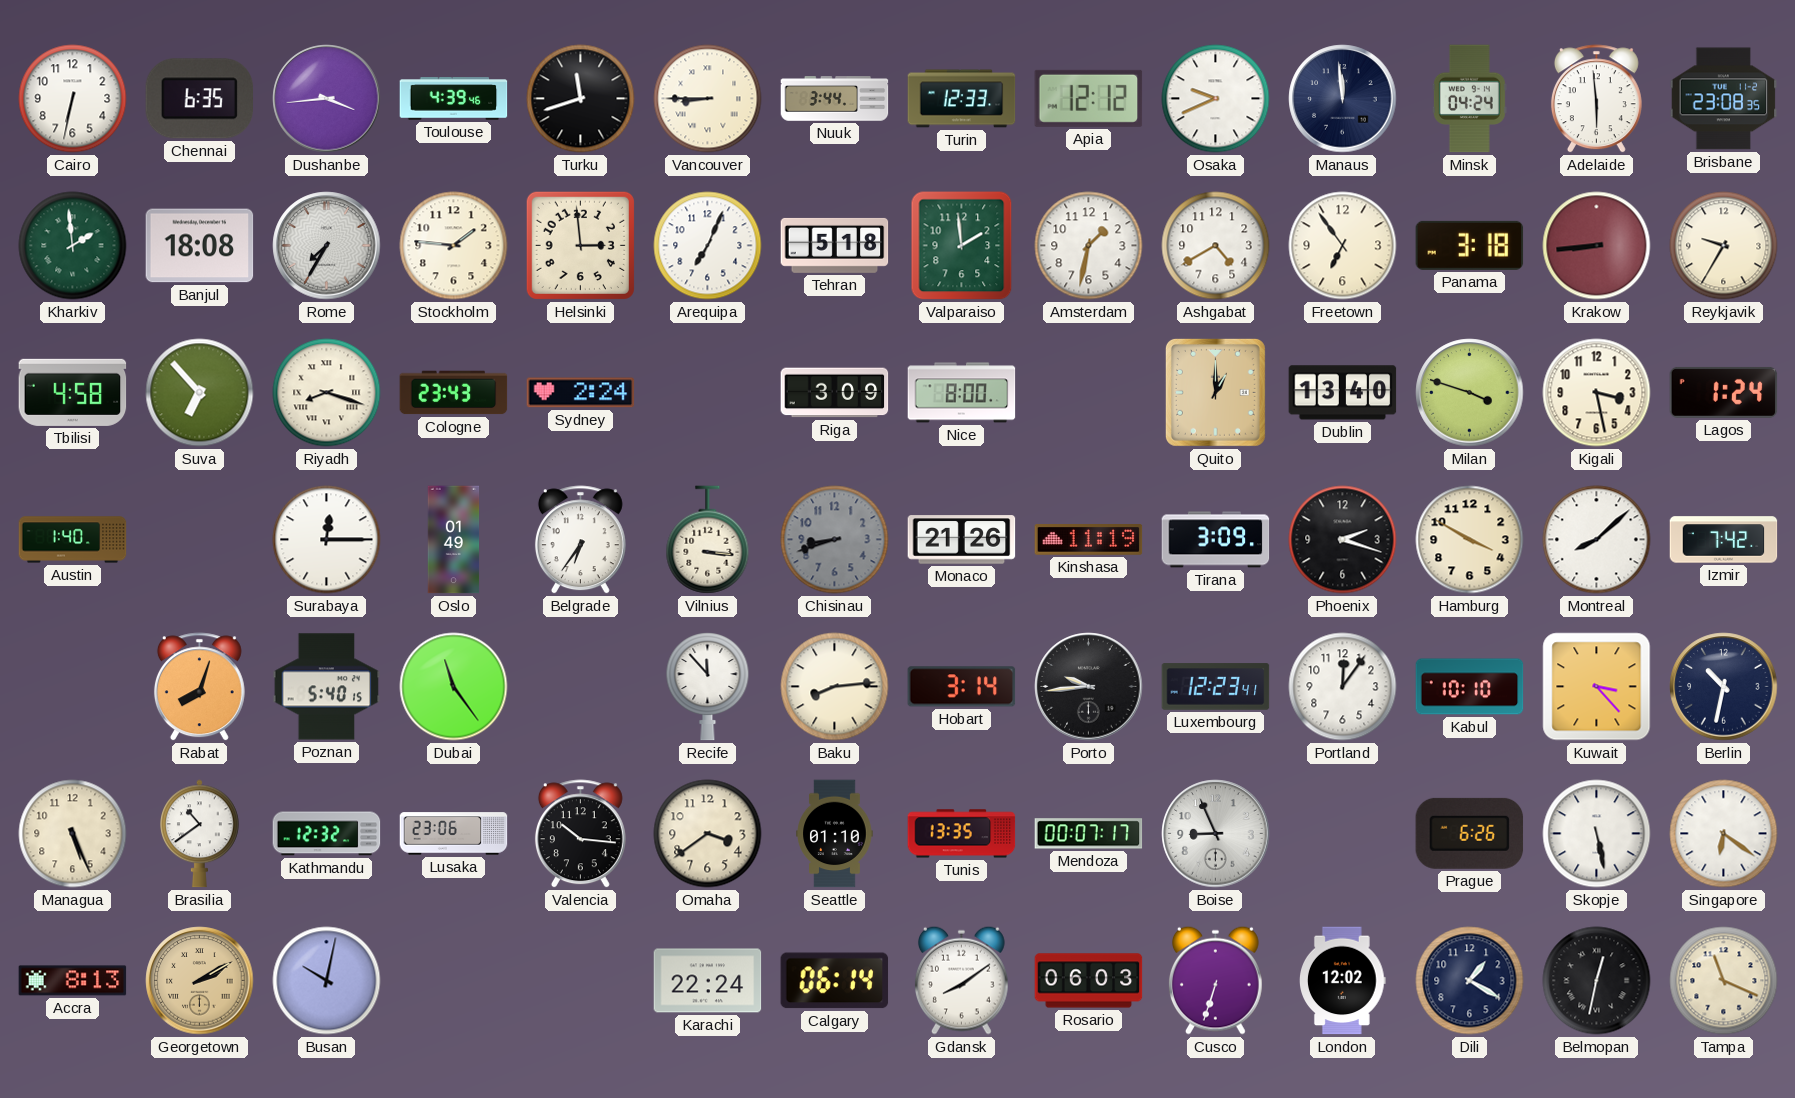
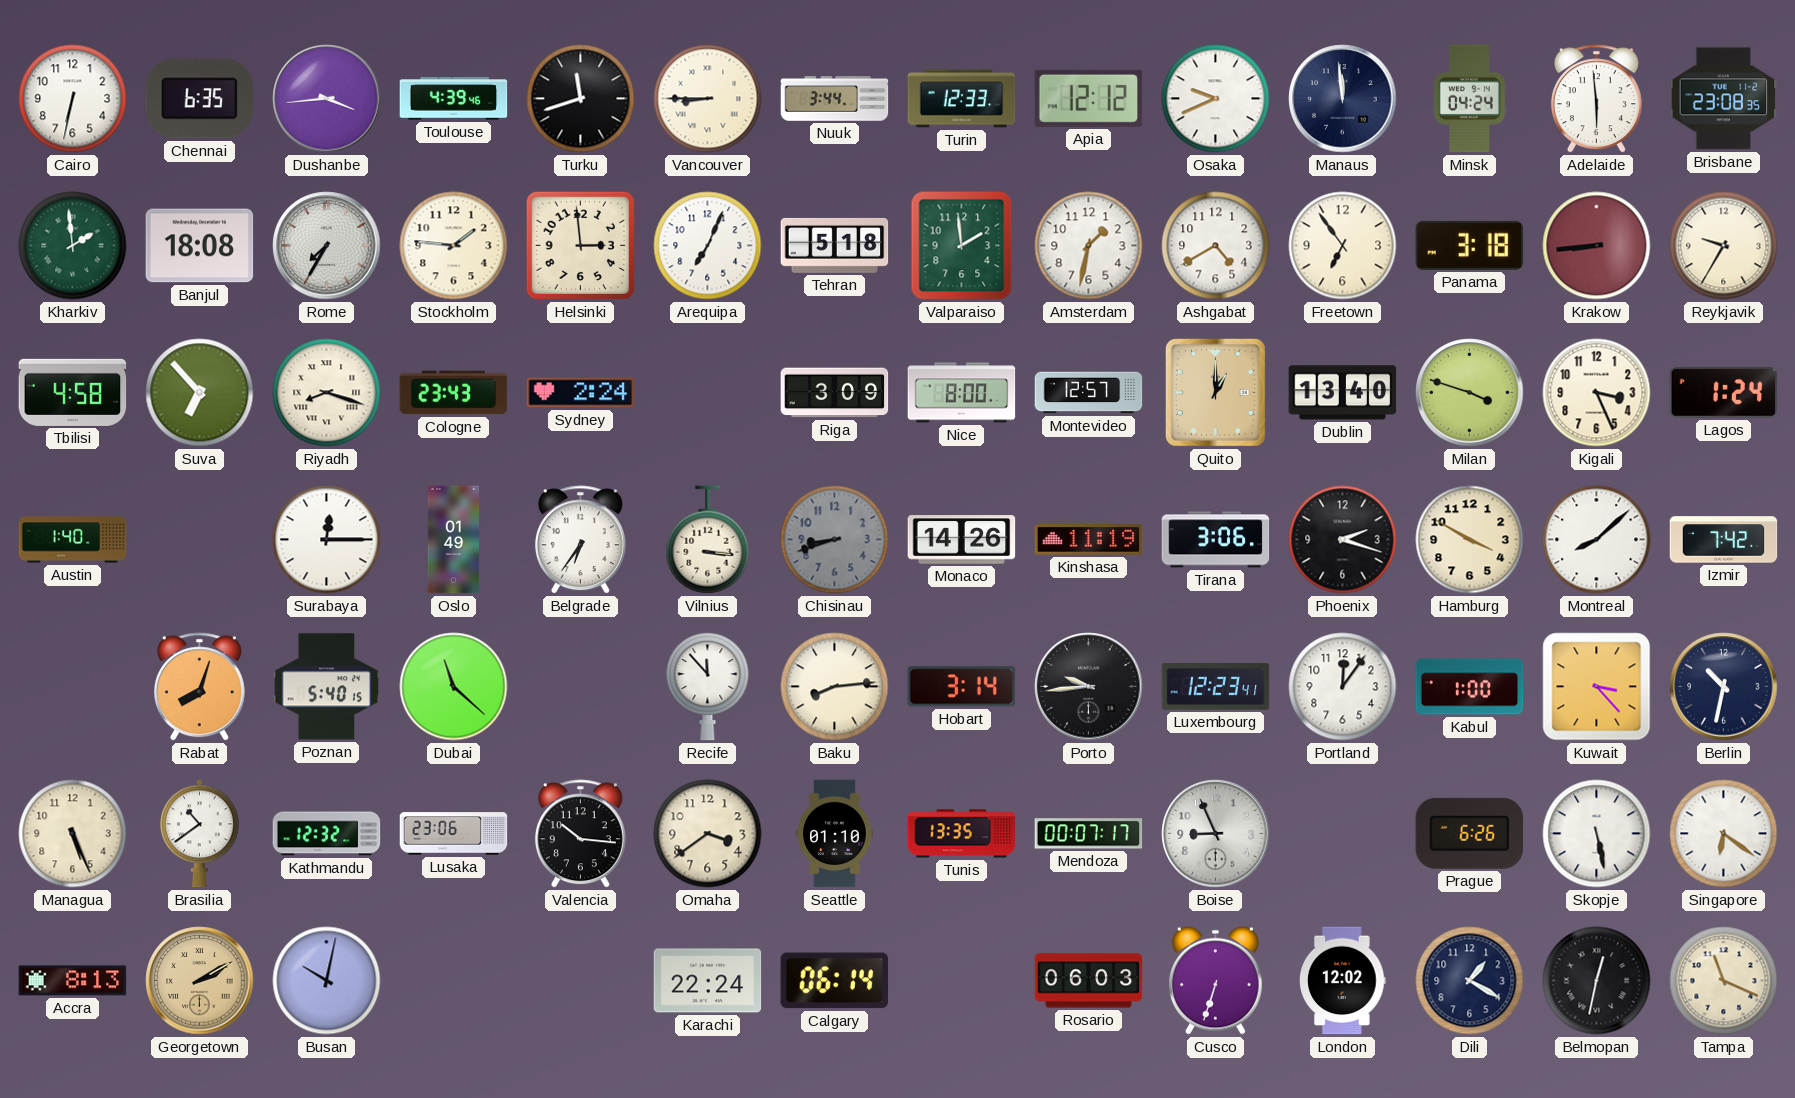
Montevideo: none -> 12:57 (1089, 393)
Kigali: 3:28 -> 3:26 (1597, 393)
Monaco: 21:26 -> 14:26 (962, 540)
Tirana: 3:09 -> 3:06 (1216, 540)
Dubai: 11:24 -> 11:22 (454, 687)
Kabul: 10:10 -> 1:00 (1470, 687)
Gdansk: 8:09 -> none (961, 980)
